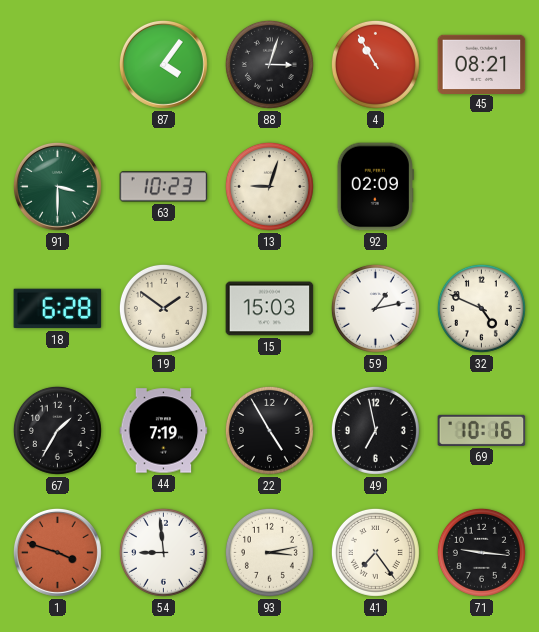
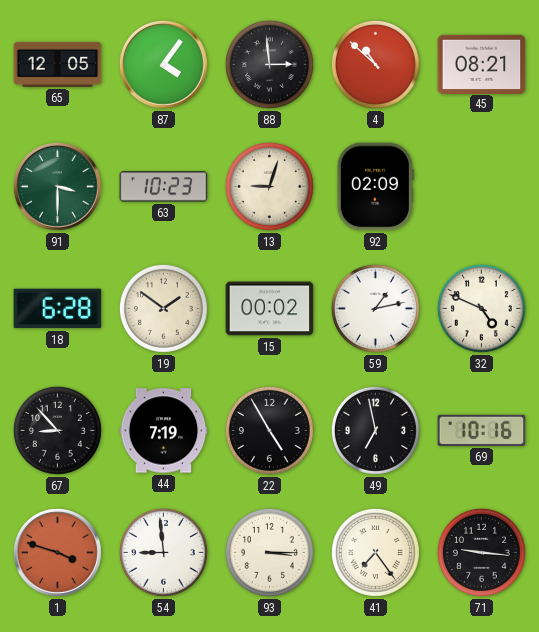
65: none -> 12:05 (58, 64)
88: 3:03 -> 2:59 (269, 64)
4: 10:55 -> 10:52 (375, 64)
15: 15:03 -> 00:02 (270, 309)
67: 1:35 -> 8:53 (57, 430)
93: 3:13 -> 3:15 (269, 552)
